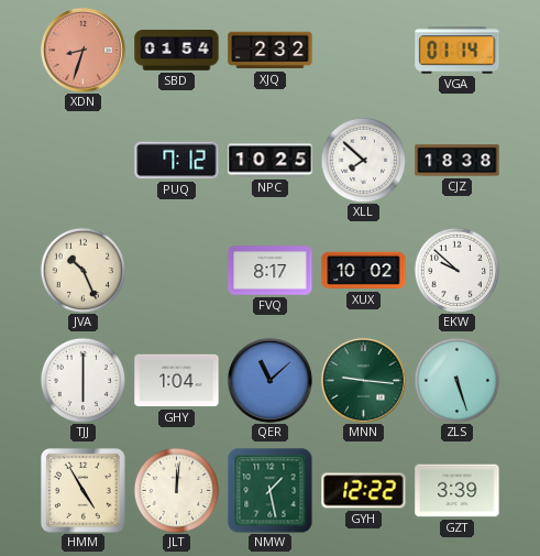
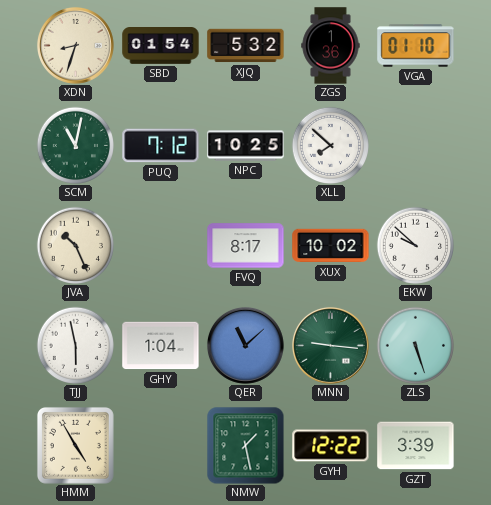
XDN dial: salmon -> cream (75, 45)
XJQ: 2:32 -> 5:32 (246, 46)
ZGS: none -> 1:36 (331, 46)
VGA: 01:14 -> 01:10 (416, 46)
SCM: none -> 11:02 (75, 145)
CJZ: 18:38 -> none (458, 161)
TJJ: 6:00 -> 5:58 (75, 345)
JLT: 12:01 -> none (176, 490)
